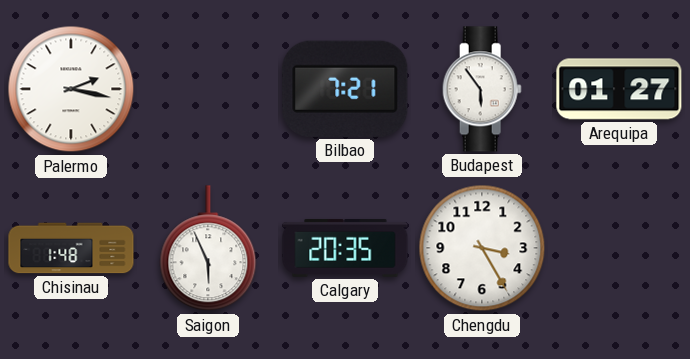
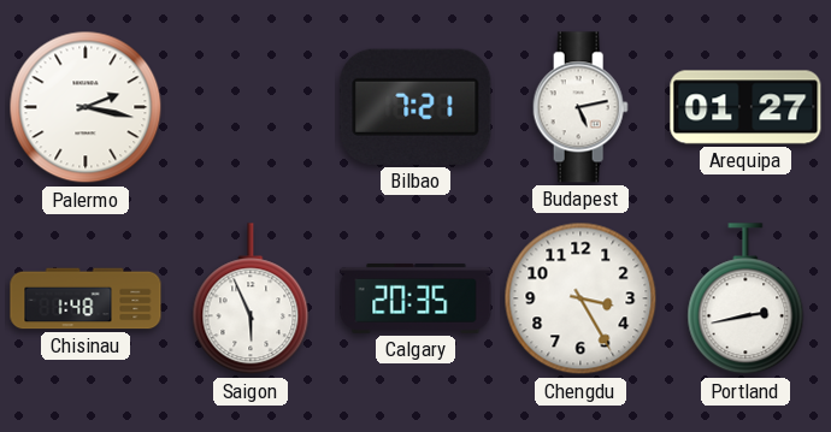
Budapest: 5:54 -> 5:13 (580, 107)
Portland: none -> 2:43 (745, 300)
